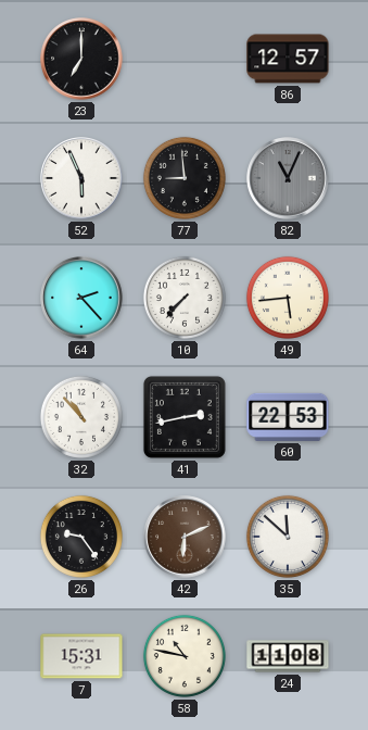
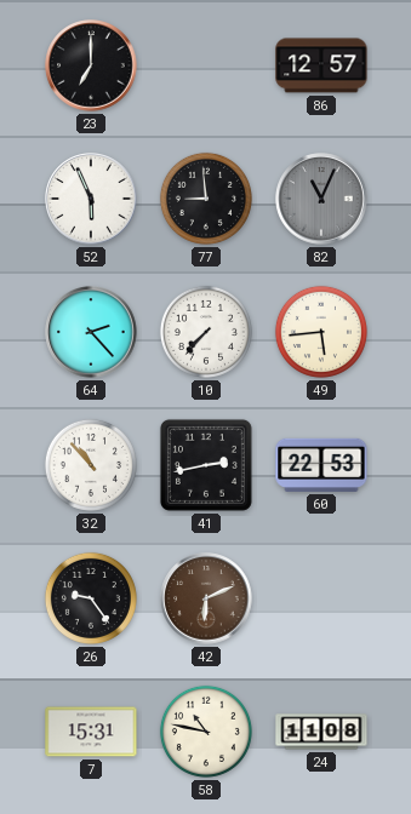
35: 11:52 -> none (288, 537)
